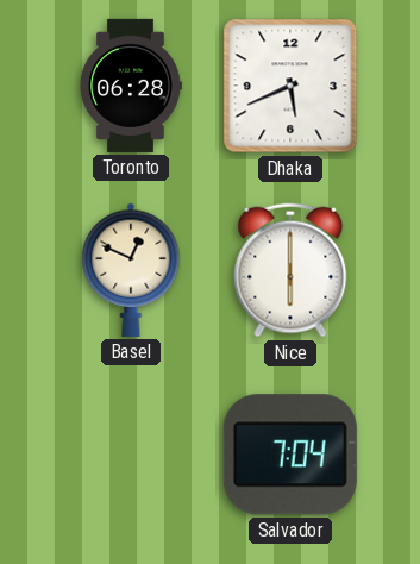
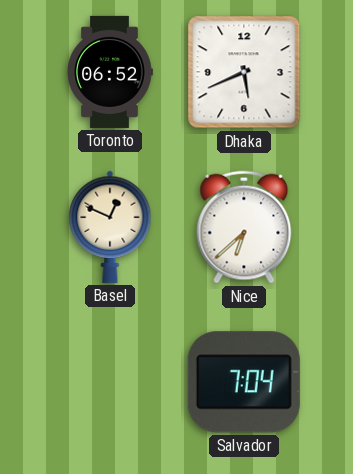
Toronto: 06:28 -> 06:52 (110, 72)
Nice: 6:00 -> 6:38 (244, 227)
